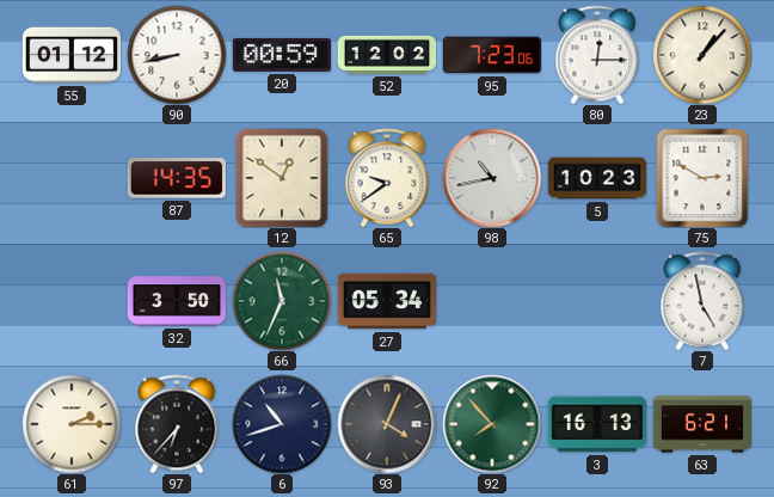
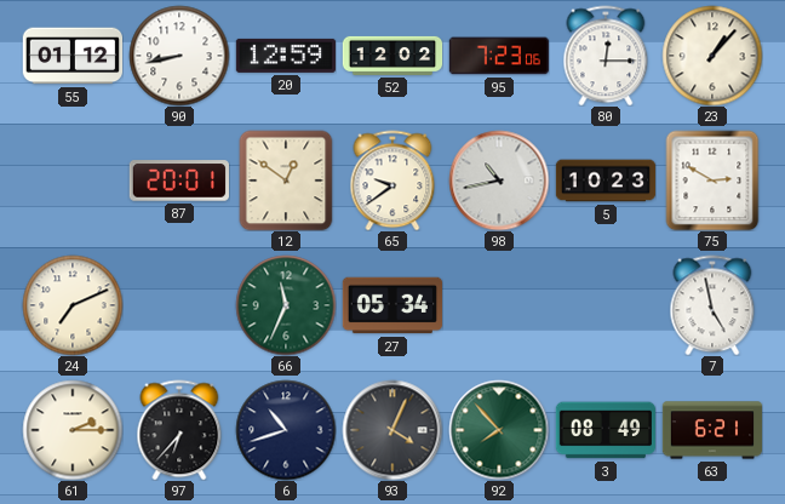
20: 00:59 -> 12:59 (285, 56)
87: 14:35 -> 20:01 (178, 181)
24: none -> 7:11 (73, 305)
32: 3:50 -> none (177, 301)
3: 16:13 -> 08:49 (604, 430)
